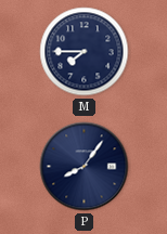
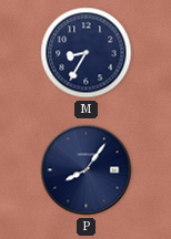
M: 7:45 -> 8:35 (87, 53)
